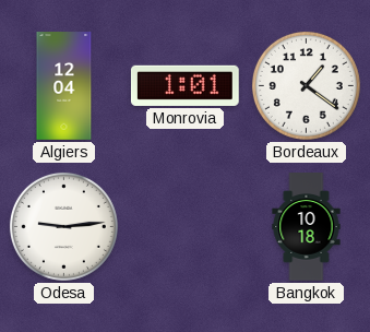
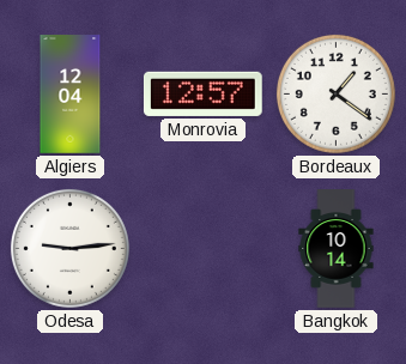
Monrovia: 1:01 -> 12:57 (202, 93)
Bangkok: 10:18 -> 10:14 (337, 249)
